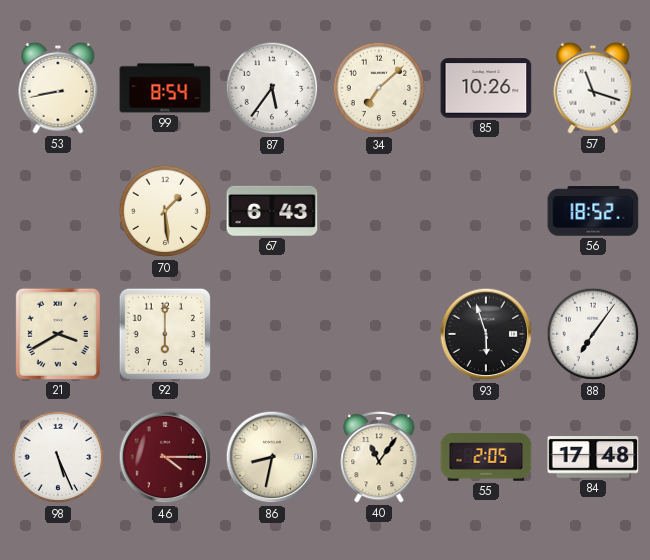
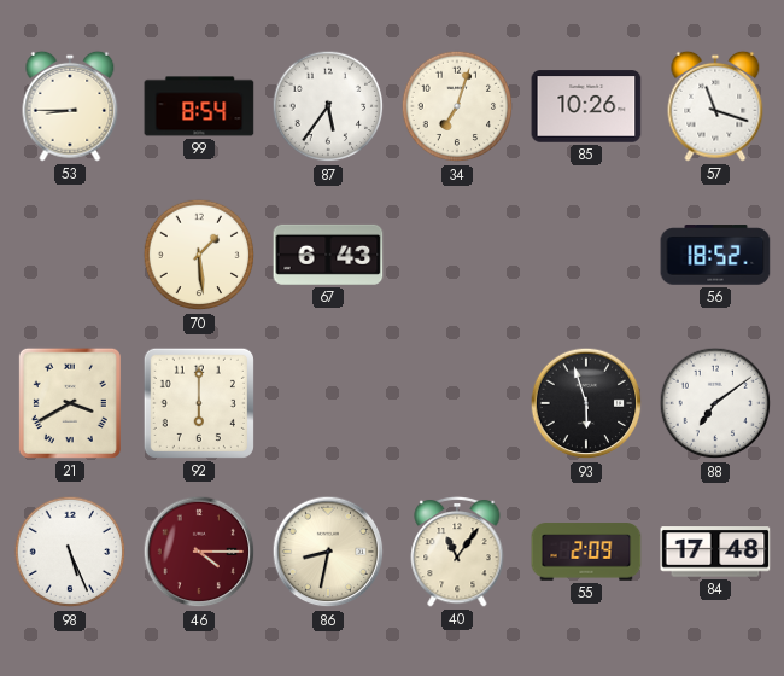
53: 8:43 -> 8:45 (70, 106)
34: 7:08 -> 7:03 (457, 106)
88: 7:06 -> 7:09 (715, 403)
55: 2:05 -> 2:09 (586, 552)
